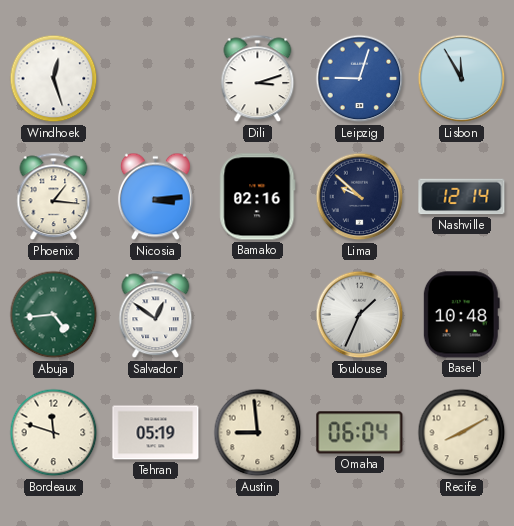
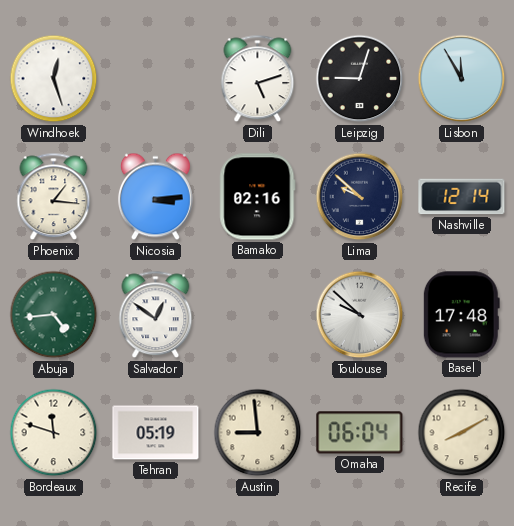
Dili: 3:12 -> 5:12 (258, 79)
Leipzig dial: blue -> black (360, 79)
Toulouse: 1:34 -> 9:52 (360, 315)
Basel: 10:48 -> 17:48 (461, 315)
